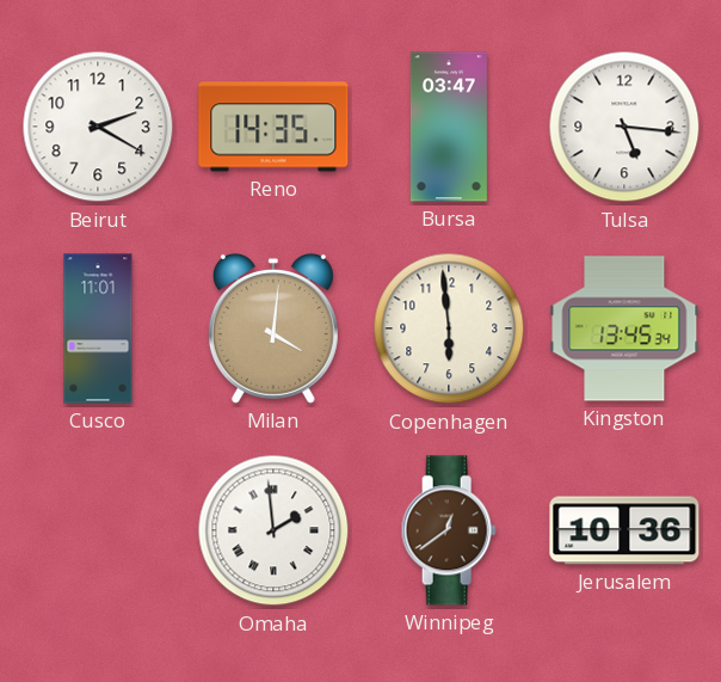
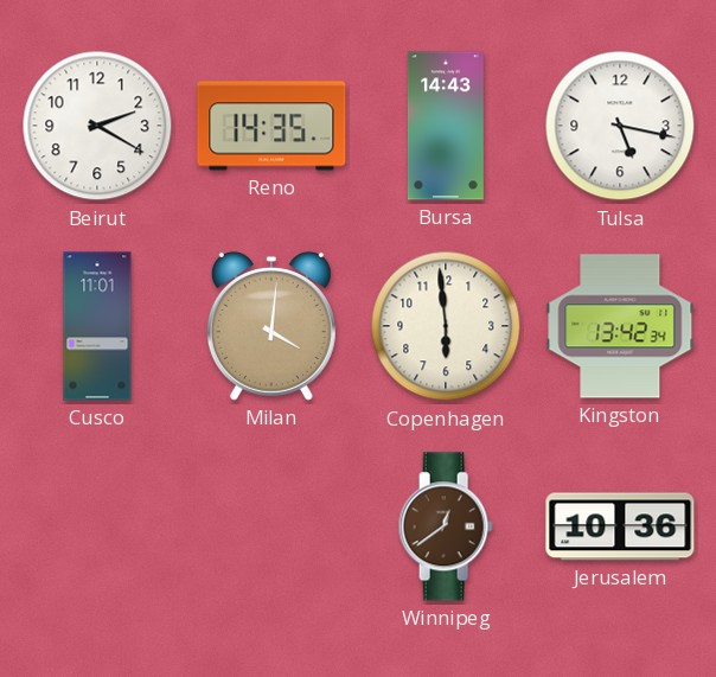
Bursa: 03:47 -> 14:43 (446, 126)
Tulsa: 5:16 -> 5:17 (620, 126)
Kingston: 13:45 -> 13:42 (620, 326)
Omaha: 1:59 -> none (273, 530)
